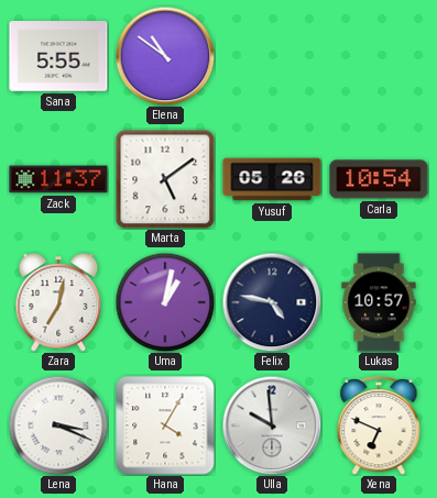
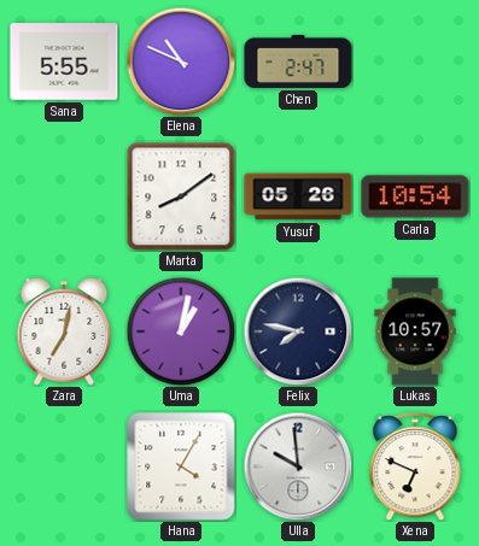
Elena: 10:51 -> 10:49 (181, 61)
Chen: none -> 2:47 (298, 61)
Zack: 11:37 -> none (58, 179)
Marta: 5:09 -> 8:09 (181, 196)
Felix: 4:47 -> 7:47 (298, 331)
Lena: 3:19 -> none (58, 425)
